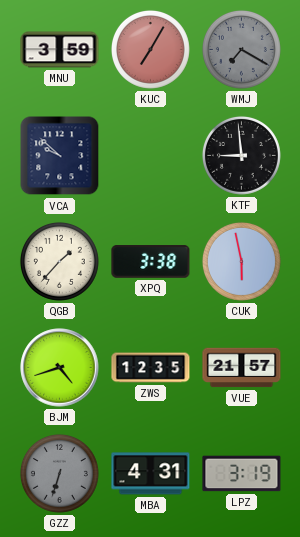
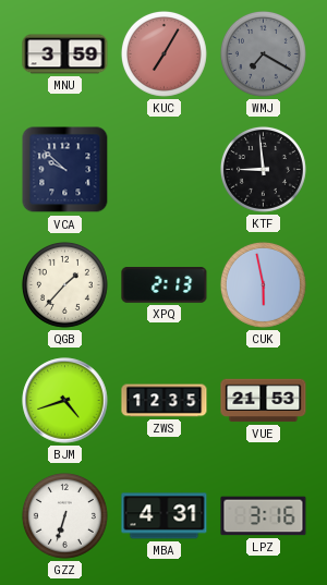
XPQ: 3:38 -> 2:13 (165, 285)
VUE: 21:57 -> 21:53 (264, 401)
GZZ dial: grey -> white (64, 515)
LPZ: 3:19 -> 3:16 (264, 516)
